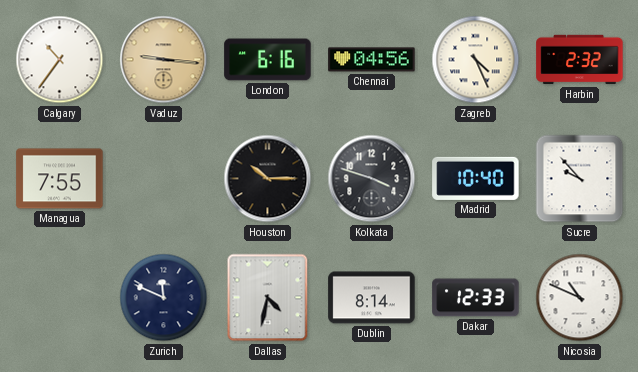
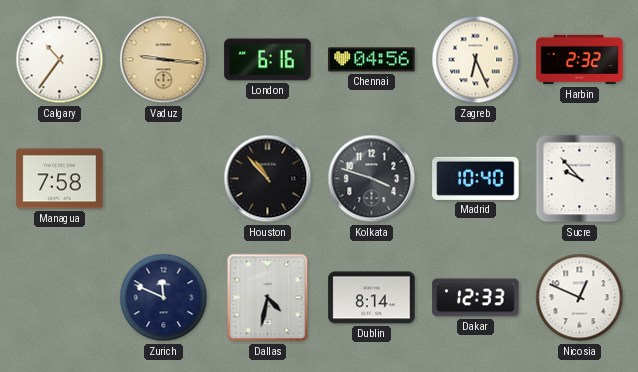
Zagreb: 4:26 -> 6:26 (476, 60)
Managua: 7:55 -> 7:58 (60, 179)
Houston: 10:15 -> 10:53 (268, 179)
Nicosia: 10:49 -> 12:49 (580, 298)
